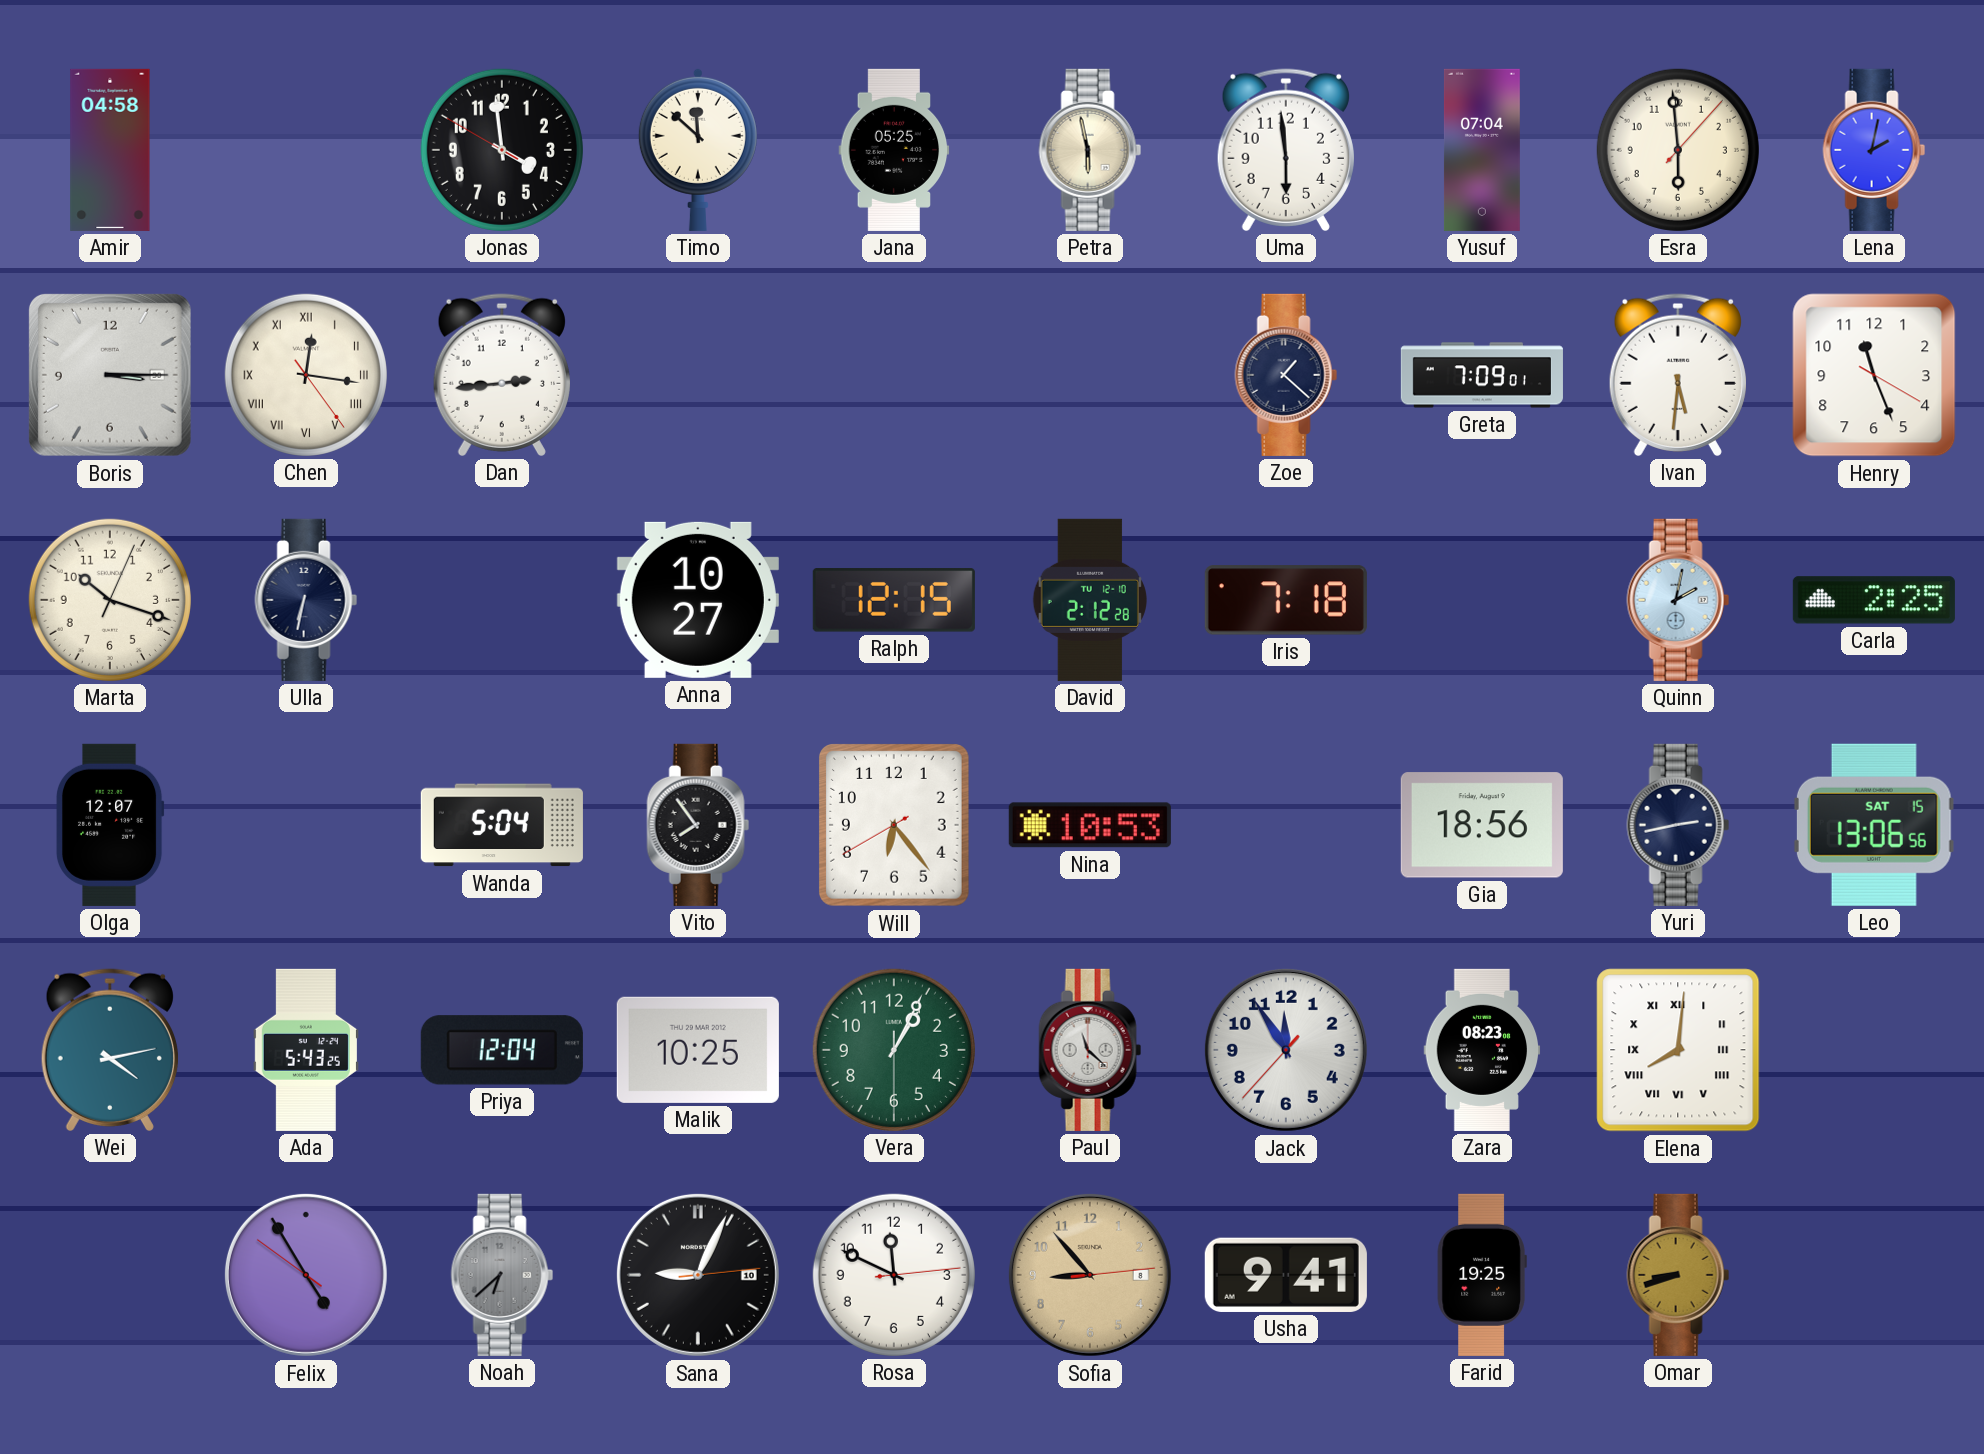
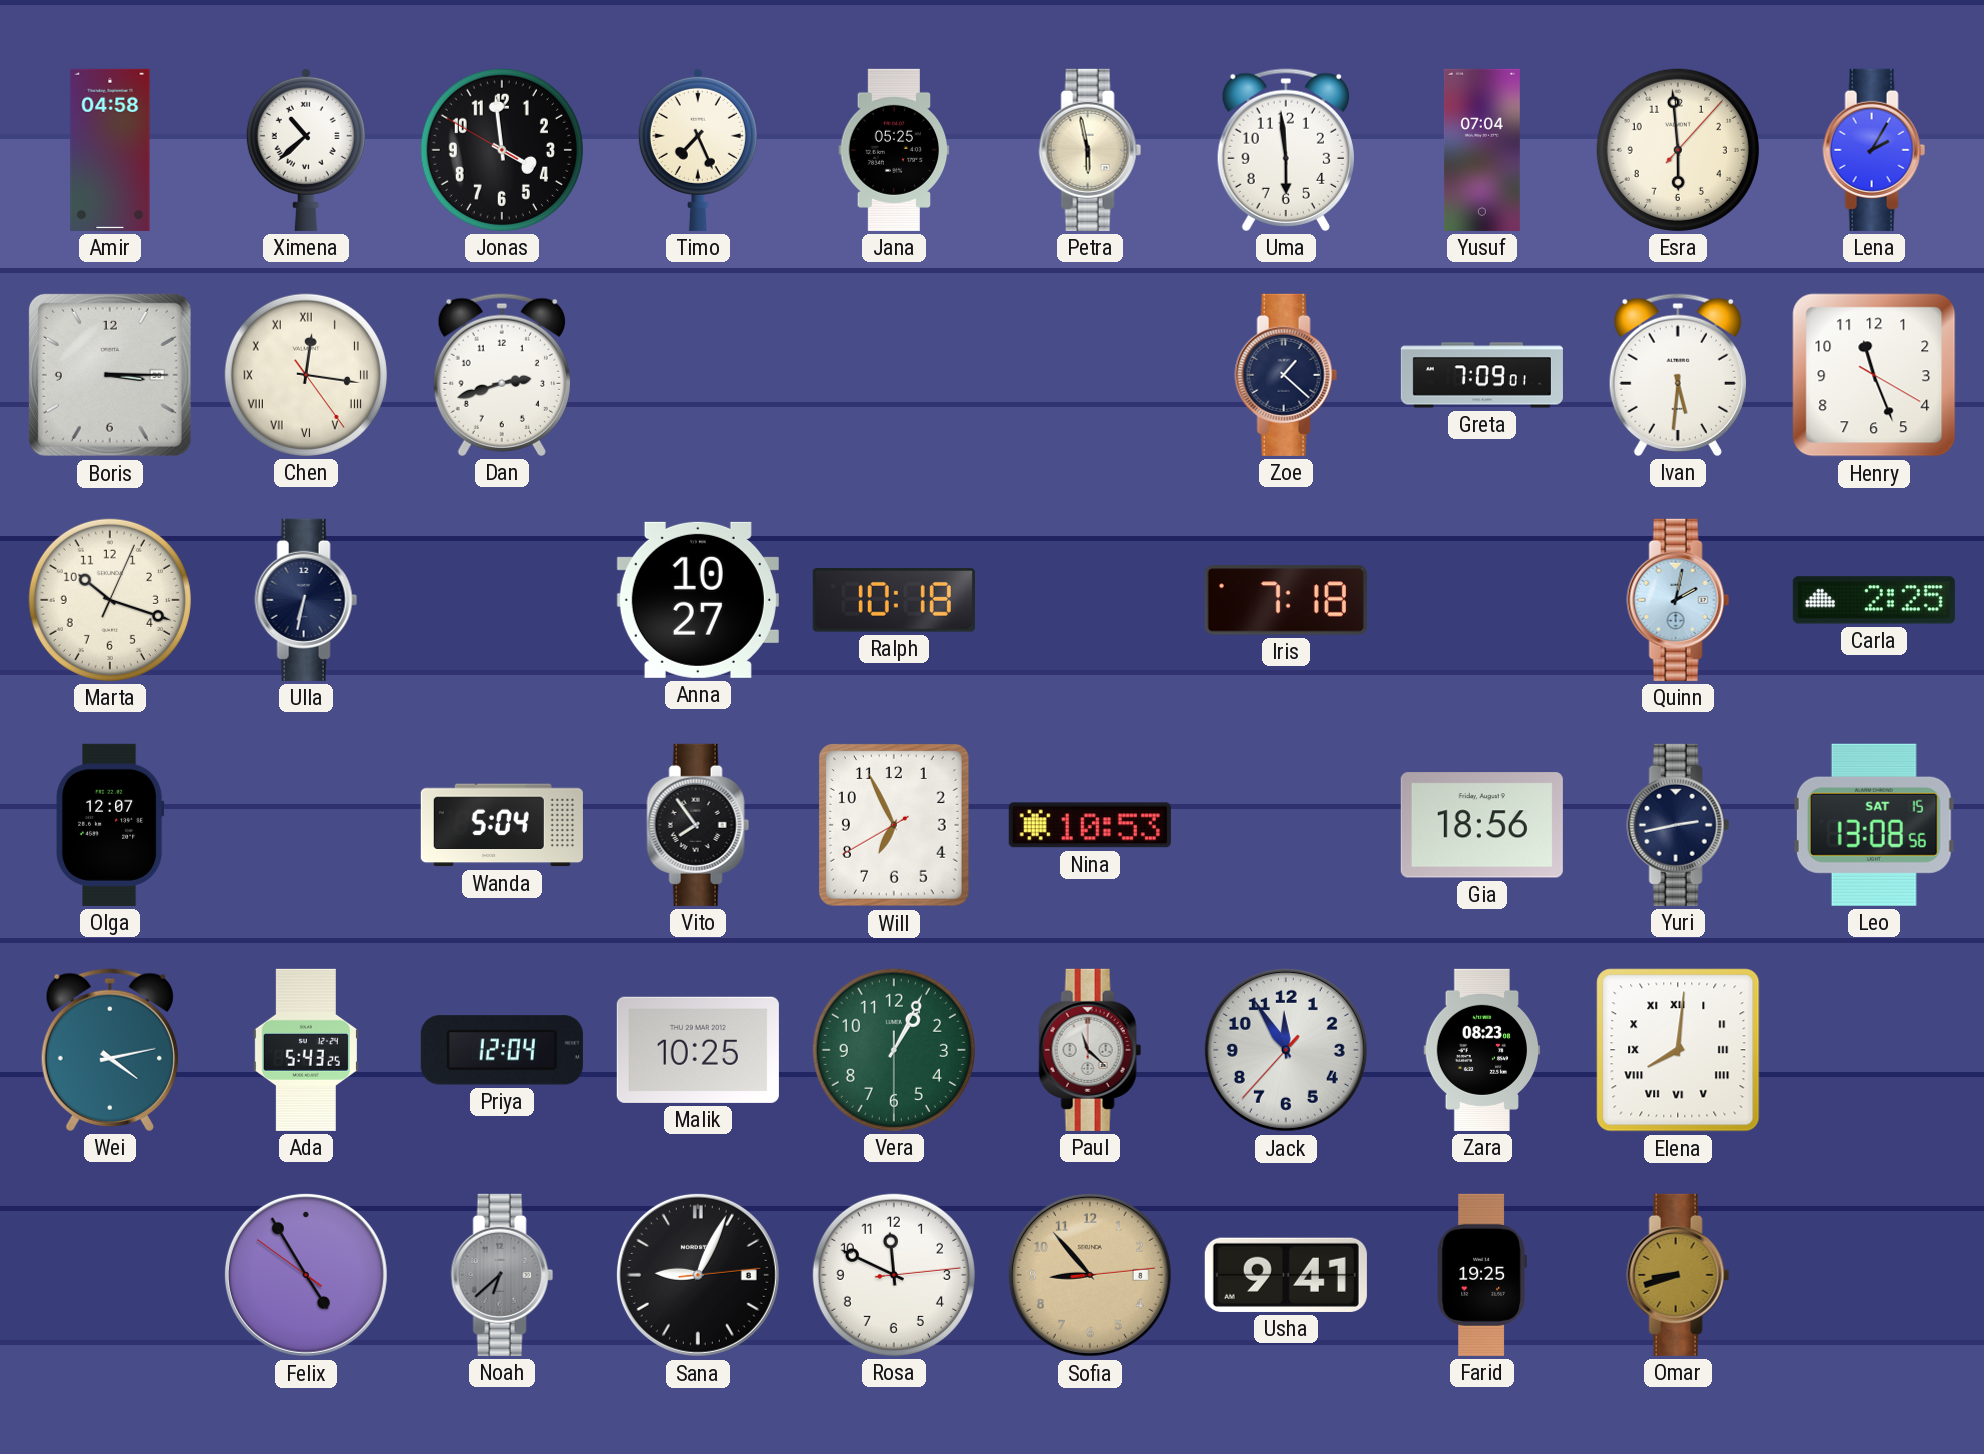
Ximena: none -> 10:38 (306, 149)
Timo: 11:52 -> 7:26 (698, 149)
Lena: 2:02 -> 2:05 (1874, 150)
Dan: 2:44 -> 2:42 (502, 375)
Ralph: 12:15 -> 10:18 (894, 600)
David: 2:12 -> none (1090, 600)
Will: 6:23 -> 6:55 (894, 826)
Leo: 13:06 -> 13:08 (1874, 825)
Sana date: 10 -> 8 (698, 1275)
